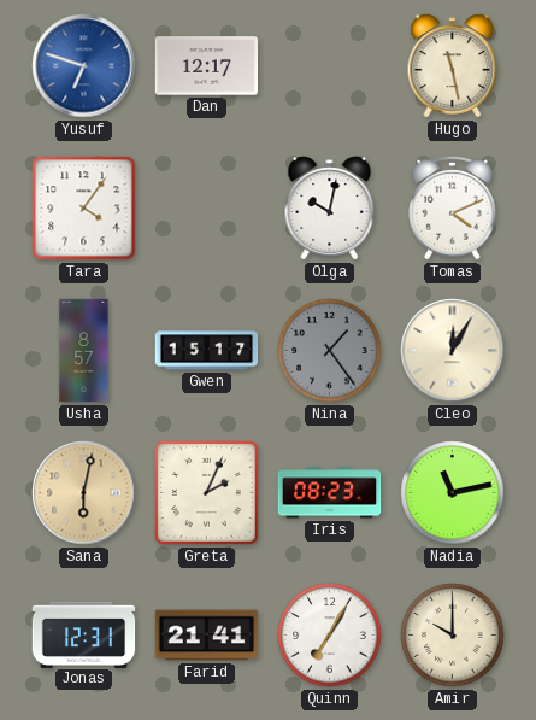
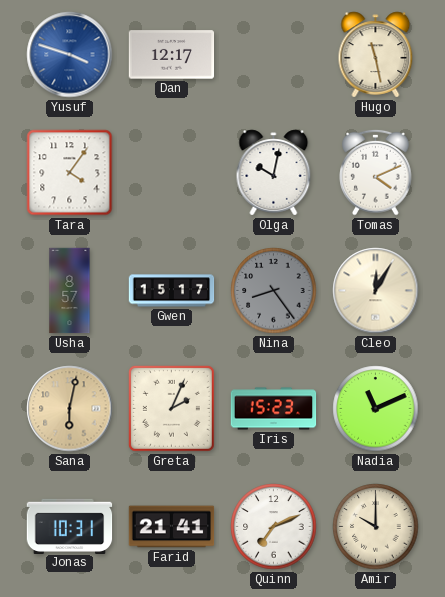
Yusuf: 6:48 -> 3:48 (70, 55)
Nina: 1:24 -> 8:24 (274, 291)
Iris: 08:23 -> 15:23 (274, 409)
Nadia: 11:13 -> 11:11 (376, 409)
Jonas: 12:31 -> 10:31 (70, 526)
Quinn: 7:05 -> 7:11 (274, 527)
